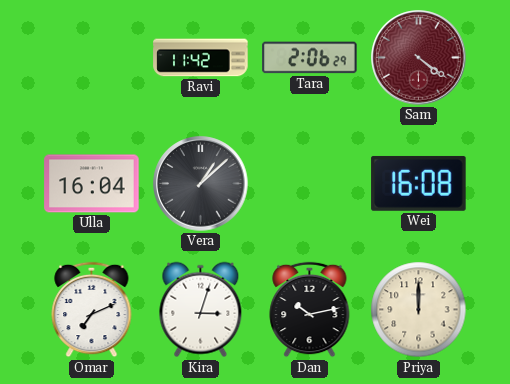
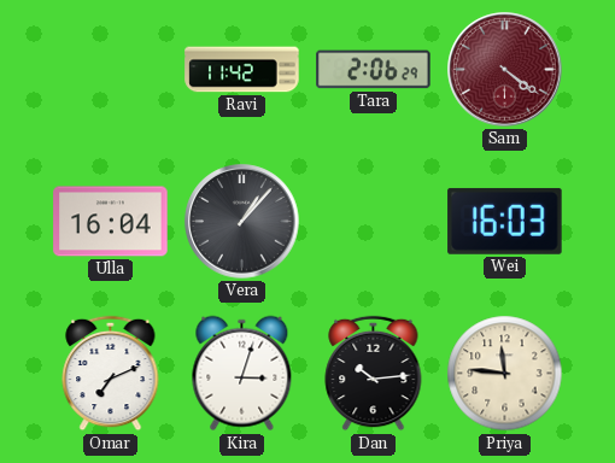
Vera: 1:08 -> 1:07 (242, 222)
Wei: 16:08 -> 16:03 (505, 221)
Dan: 10:13 -> 10:14 (374, 374)
Priya: 12:00 -> 11:46 (505, 374)
